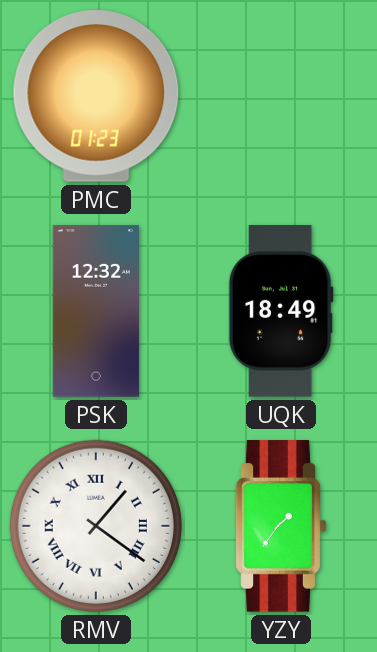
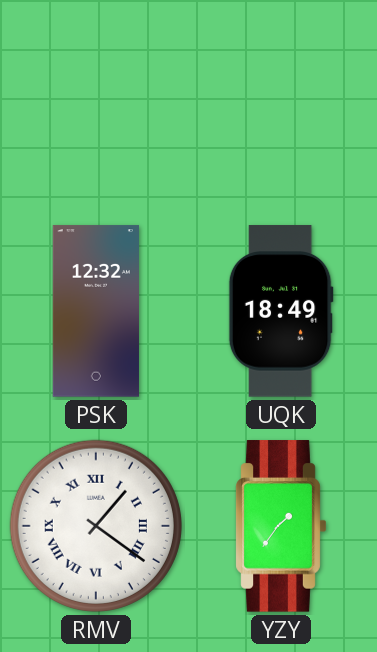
PMC: 01:23 -> none (96, 97)
